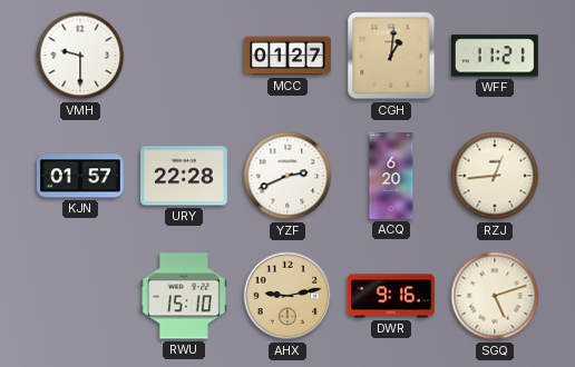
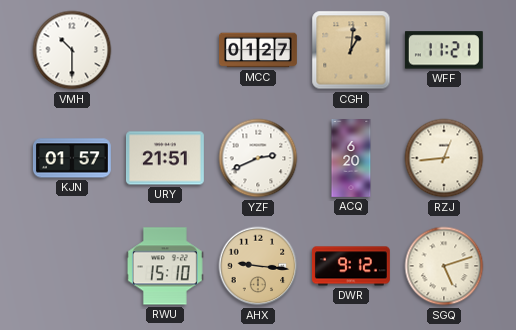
VMH: 9:30 -> 10:30 (72, 50)
URY: 22:28 -> 21:51 (165, 158)
AHX: 9:13 -> 9:16 (258, 266)
DWR: 9:16 -> 9:12 (351, 266)
